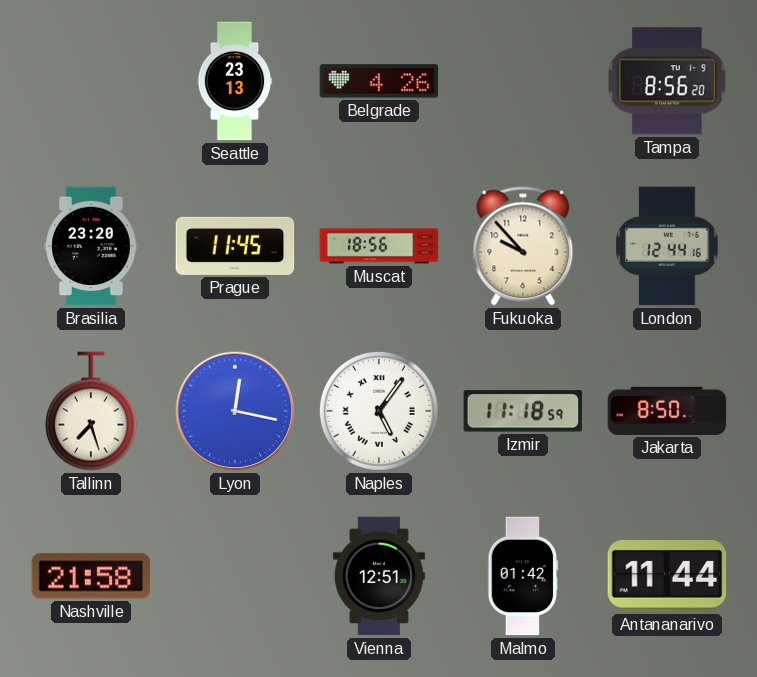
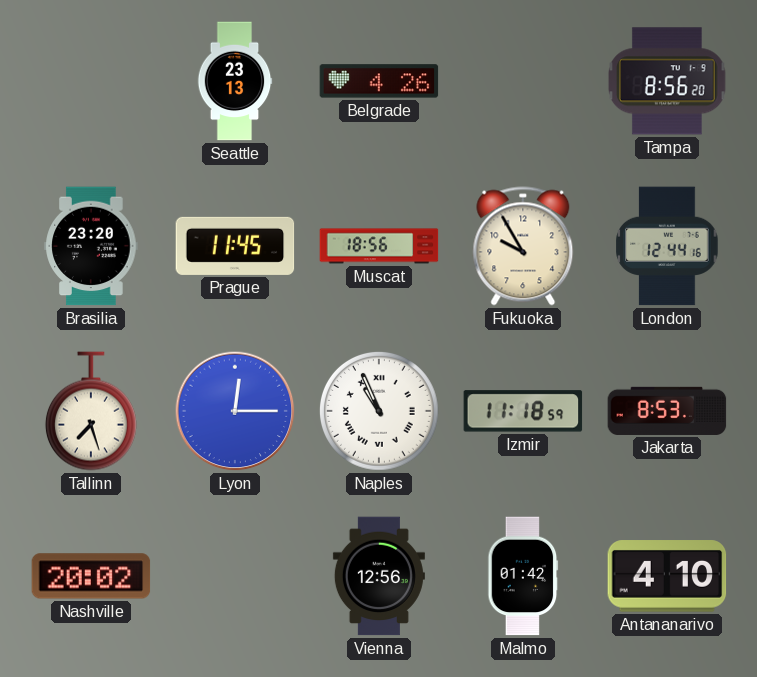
Fukuoka: 9:53 -> 9:55 (523, 246)
Lyon: 12:17 -> 12:15 (235, 411)
Naples: 5:06 -> 10:56 (379, 411)
Jakarta: 8:50 -> 8:53 (667, 411)
Nashville: 21:58 -> 20:02 (91, 576)
Vienna: 12:51 -> 12:56 (379, 576)
Antananarivo: 11:44 -> 4:10 (667, 576)
